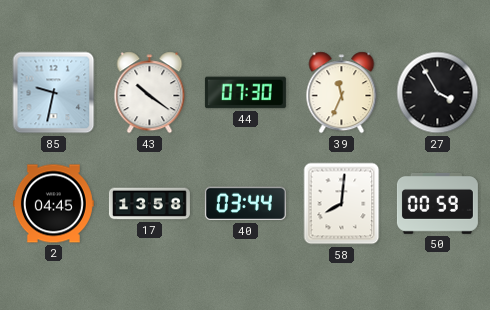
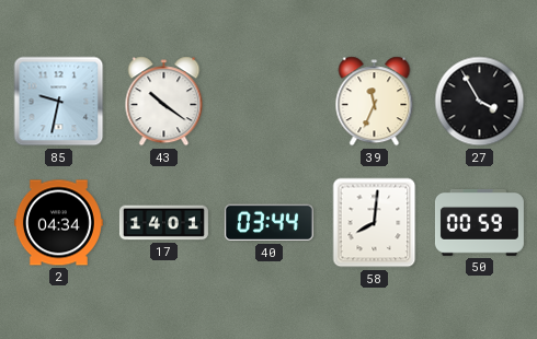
44: 07:30 -> none (245, 93)
2: 04:45 -> 04:34 (58, 223)
17: 13:58 -> 14:01 (163, 223)
